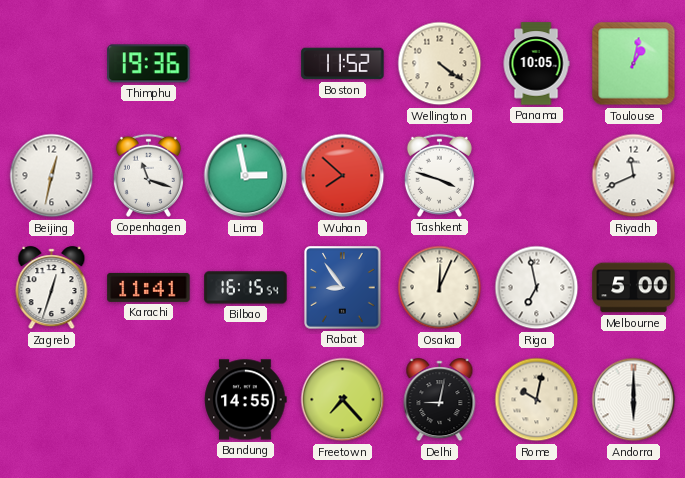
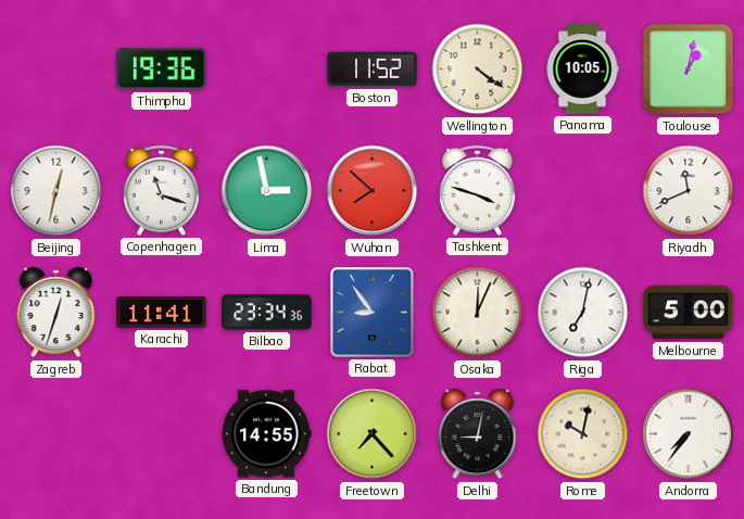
Bilbao: 16:15 -> 23:34 (267, 313)
Riga: 6:58 -> 7:02 (583, 313)
Andorra: 6:00 -> 7:36 (689, 434)
